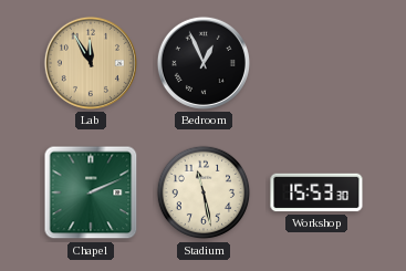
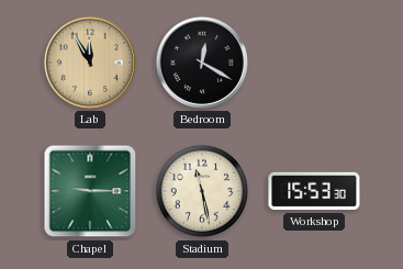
Bedroom: 12:56 -> 12:20 (202, 63)
Chapel: 2:11 -> 9:15 (90, 191)
